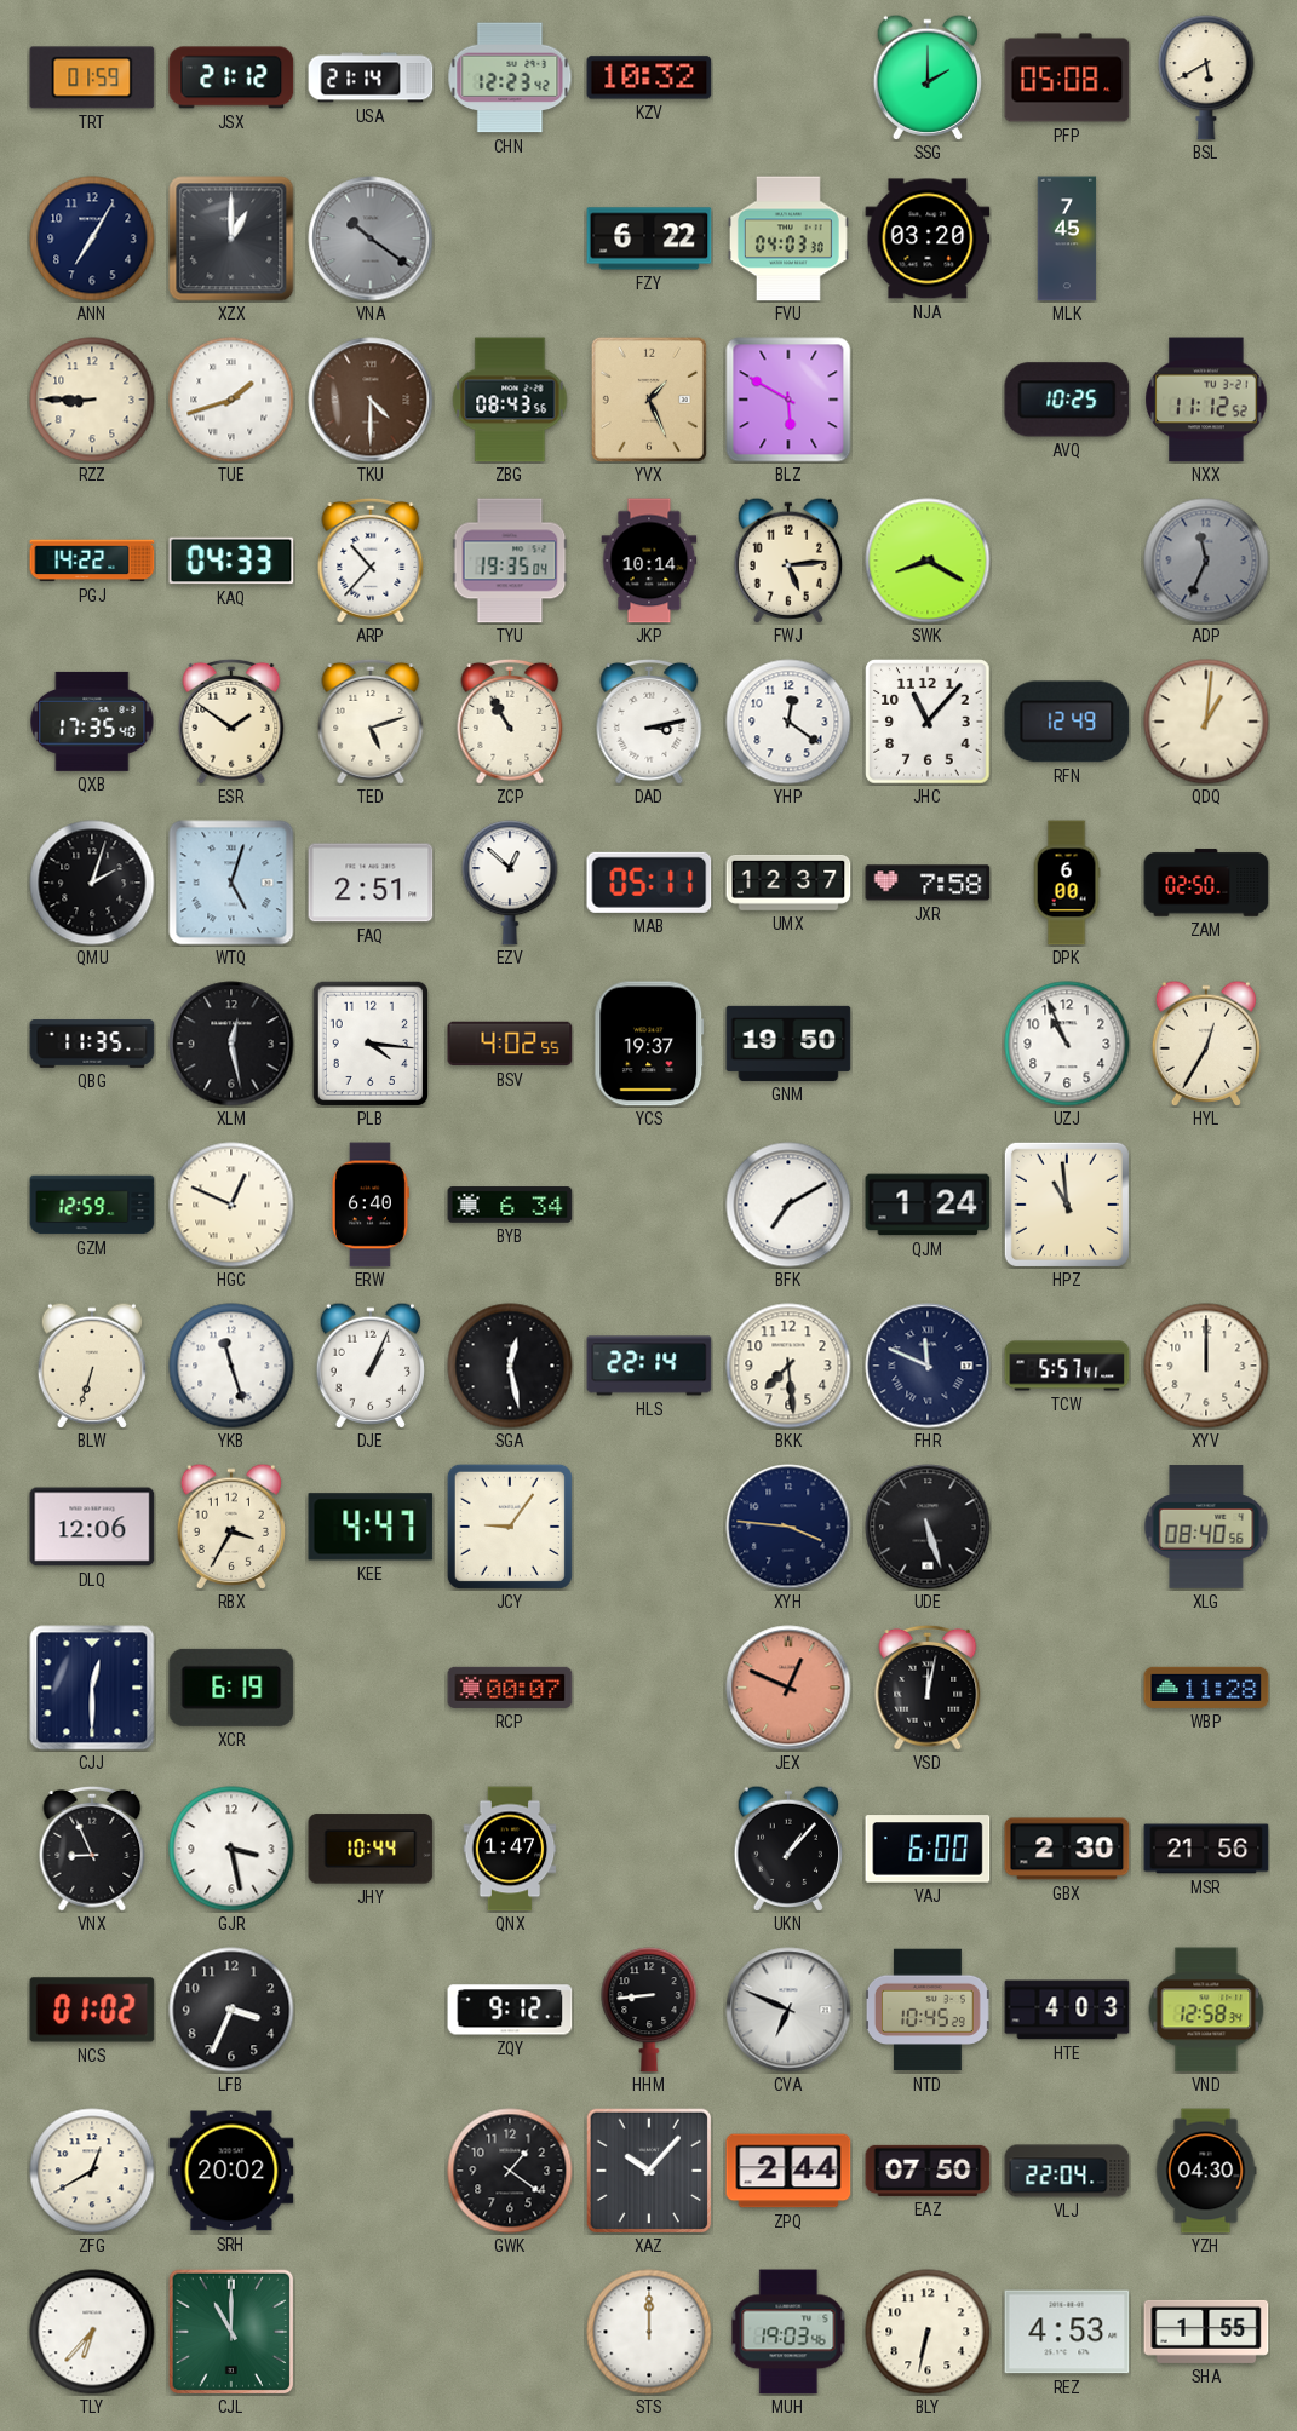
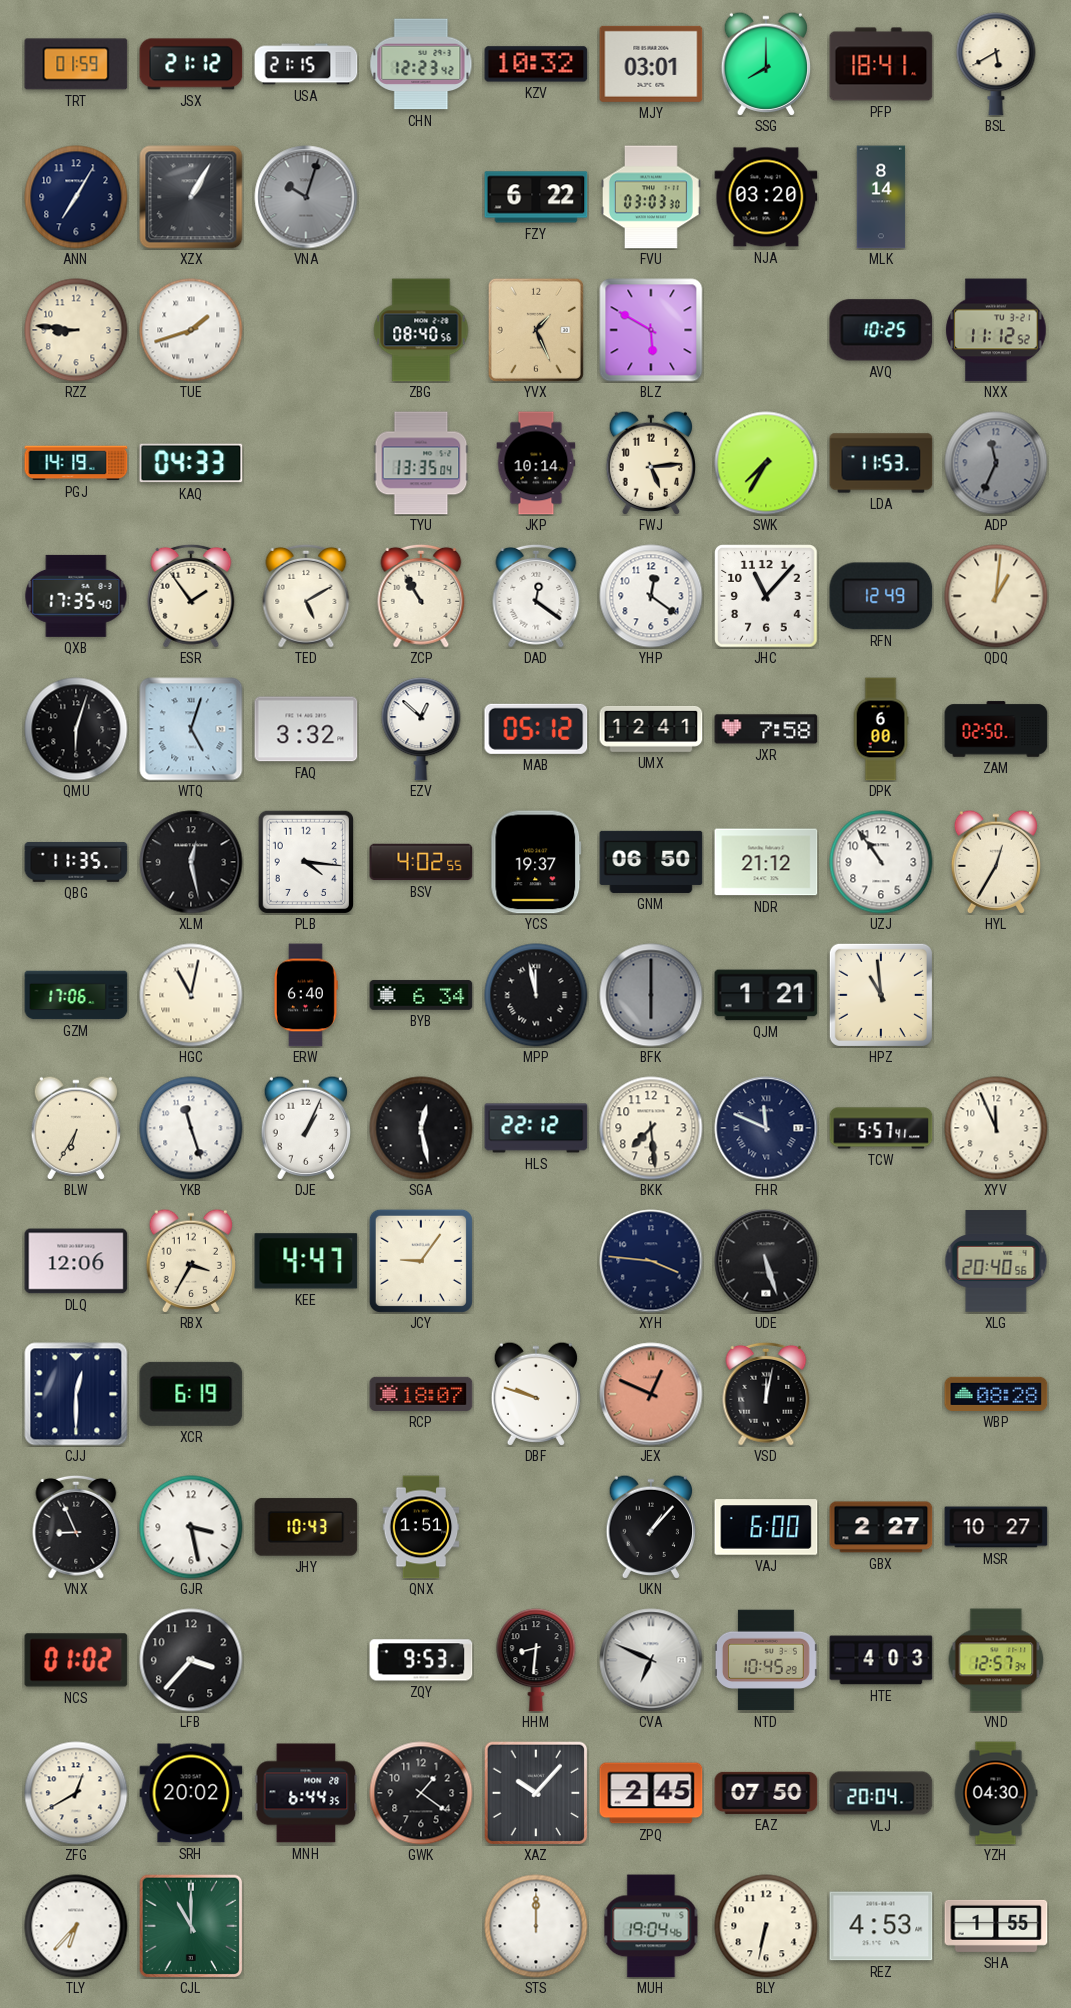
USA: 21:14 -> 21:15 (306, 64)
MJY: none -> 03:01 (651, 64)
SSG: 2:00 -> 8:00 (765, 64)
PFP: 05:08 -> 18:41 (881, 64)
XZX: 1:00 -> 1:05 (191, 197)
VNA: 10:21 -> 10:03 (306, 197)
FVU: 04:03 -> 03:03 (651, 197)
MLK: 7:45 -> 8:14 (881, 197)
RZZ: 8:45 -> 8:46 (76, 330)
TKU: 4:30 -> none (371, 400)
ZBG: 08:43 -> 08:40 (421, 330)
PGJ: 14:22 -> 14:19 (76, 463)
ARP: 10:37 -> none (371, 561)
TYU: 19:35 -> 13:35 (421, 463)
SWK: 8:20 -> 7:35 (766, 463)
LDA: none -> 11:53 (881, 463)
ESR: 1:51 -> 1:54 (191, 596)
TED: 5:12 -> 5:10 (306, 596)
DAD: 3:13 -> 12:21 (536, 596)
QMU: 2:03 -> 6:03 (76, 729)
FAQ: 2:51 -> 3:32 (306, 729)
MAB: 05:11 -> 05:12 (536, 729)
UMX: 12:37 -> 12:41 (651, 729)
GNM: 19:50 -> 06:50 (651, 862)
NDR: none -> 21:12 (766, 862)
UZJ: 10:56 -> 10:54 (881, 862)
GZM: 12:59 -> 17:06 (76, 995)
HGC: 12:49 -> 11:02 (191, 995)
MPP: none -> 11:58 (536, 995)
BFK: 7:10 -> 6:00 (651, 995)
BFK dial: white -> grey (651, 995)
QJM: 1:24 -> 1:21 (766, 995)
BLW: 6:33 -> 6:35 (75, 1128)
HLS: 22:14 -> 22:12 (536, 1128)
XYV: 12:00 -> 11:56 (996, 1128)
XLG: 08:40 -> 20:40 (996, 1261)
RCP: 00:07 -> 18:07 (421, 1394)
DBF: none -> 9:48 (535, 1394)
WBP: 11:28 -> 08:28 (996, 1394)
JHY: 10:44 -> 10:43 (306, 1527)
QNX: 1:47 -> 1:51 (421, 1527)
GBX: 2:30 -> 2:27 (881, 1527)
MSR: 21:56 -> 10:27 (996, 1527)
LFB: 3:34 -> 3:37 (191, 1660)
ZQY: 9:12 -> 9:53 (421, 1660)
HHM: 8:44 -> 8:31 (536, 1660)
VND: 12:58 -> 12:57 (996, 1660)
MNH: none -> 6:44 (306, 1793)
ZPQ: 2:44 -> 2:45 (651, 1793)
VLJ: 22:04 -> 20:04 (881, 1793)
MUH: 19:03 -> 19:04 (651, 1926)
